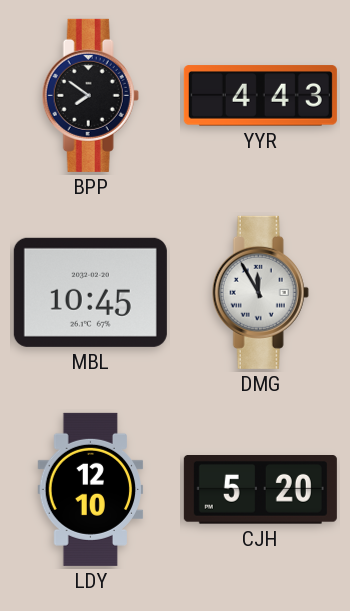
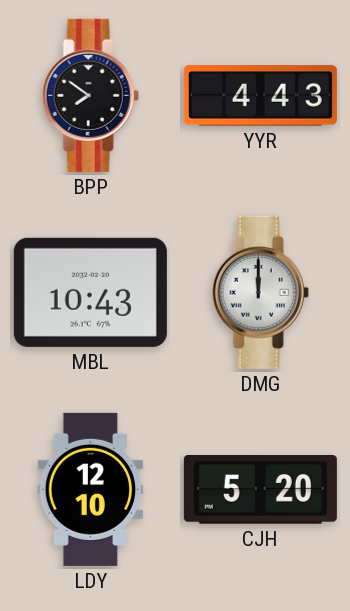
MBL: 10:45 -> 10:43 (90, 292)
DMG: 11:55 -> 12:00 (260, 292)
